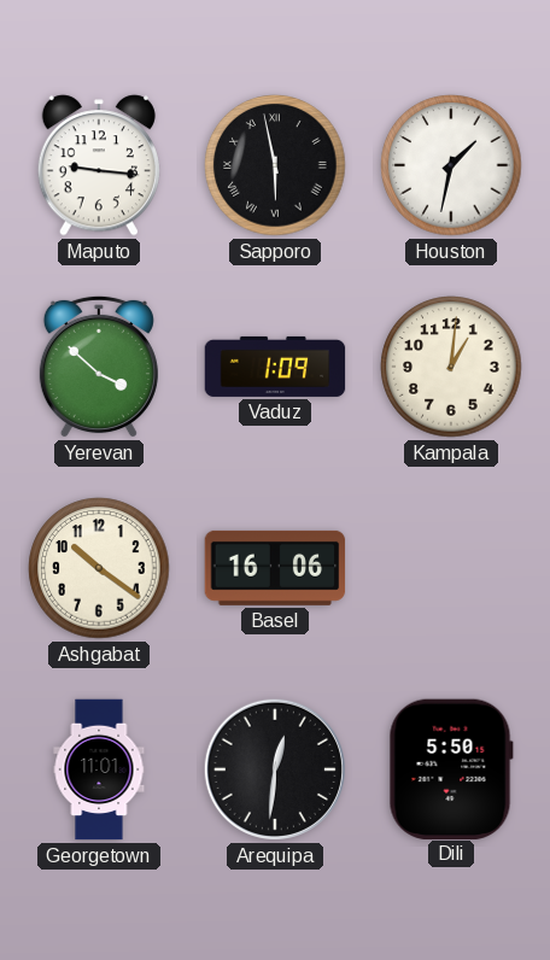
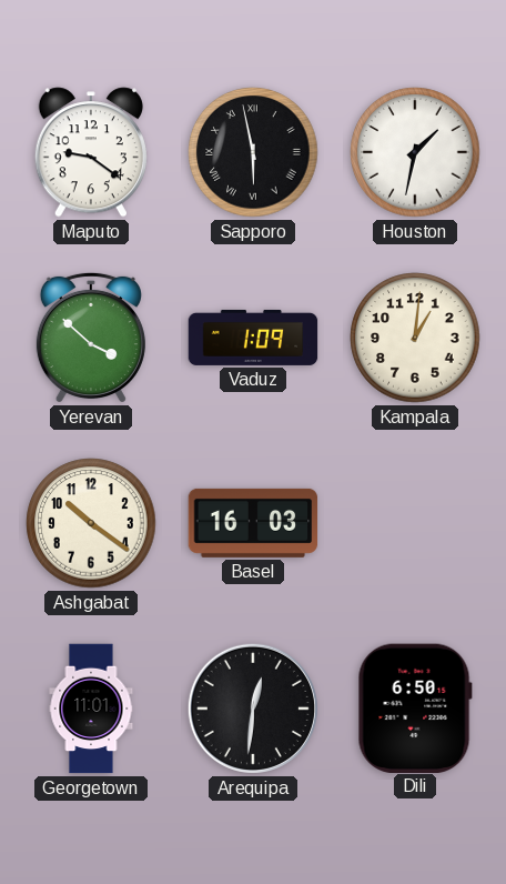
Maputo: 9:16 -> 9:21 (91, 152)
Basel: 16:06 -> 16:03 (253, 523)
Dili: 5:50 -> 6:50 (415, 707)
